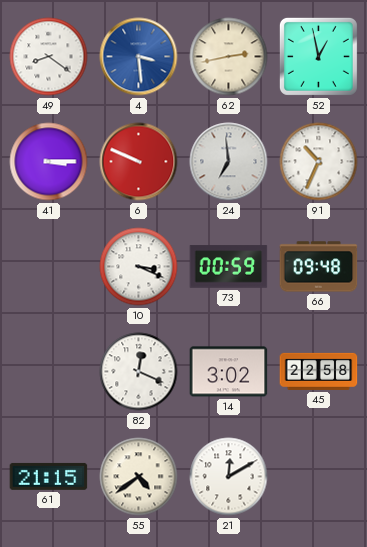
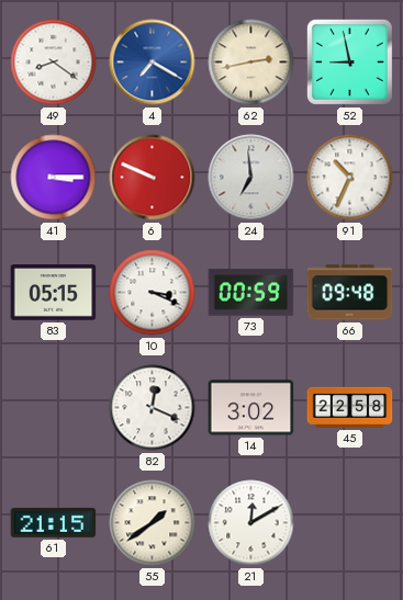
4: 3:29 -> 7:20 (153, 63)
52: 12:58 -> 8:58 (349, 61)
83: none -> 05:15 (54, 293)
55: 4:39 -> 1:39 (153, 523)
